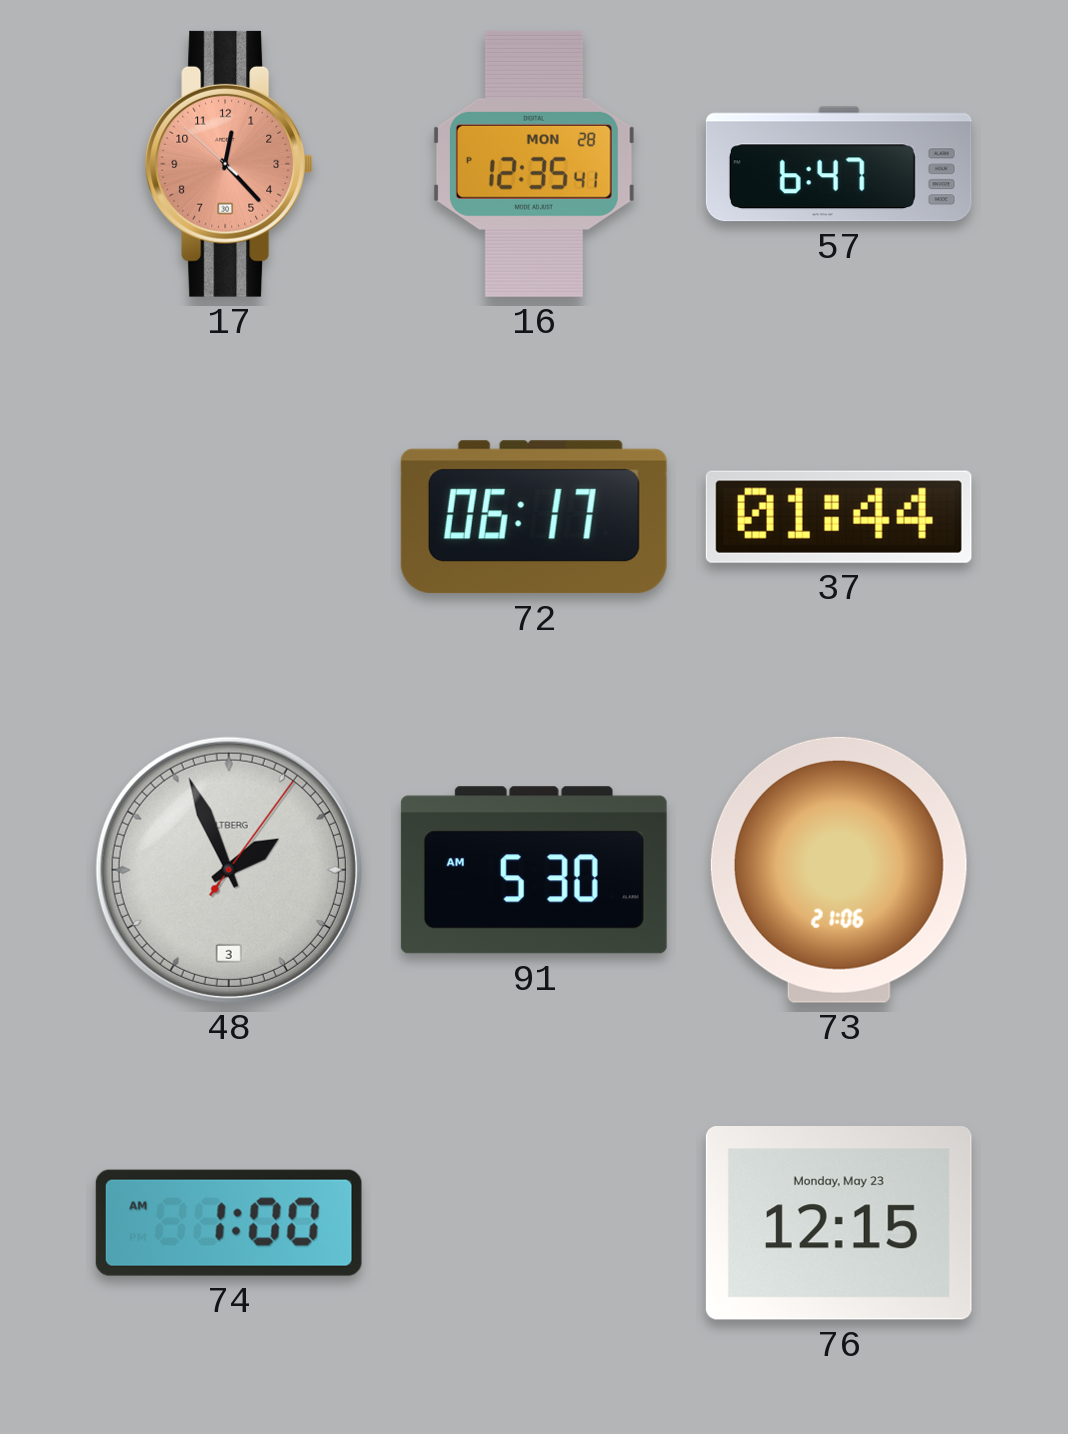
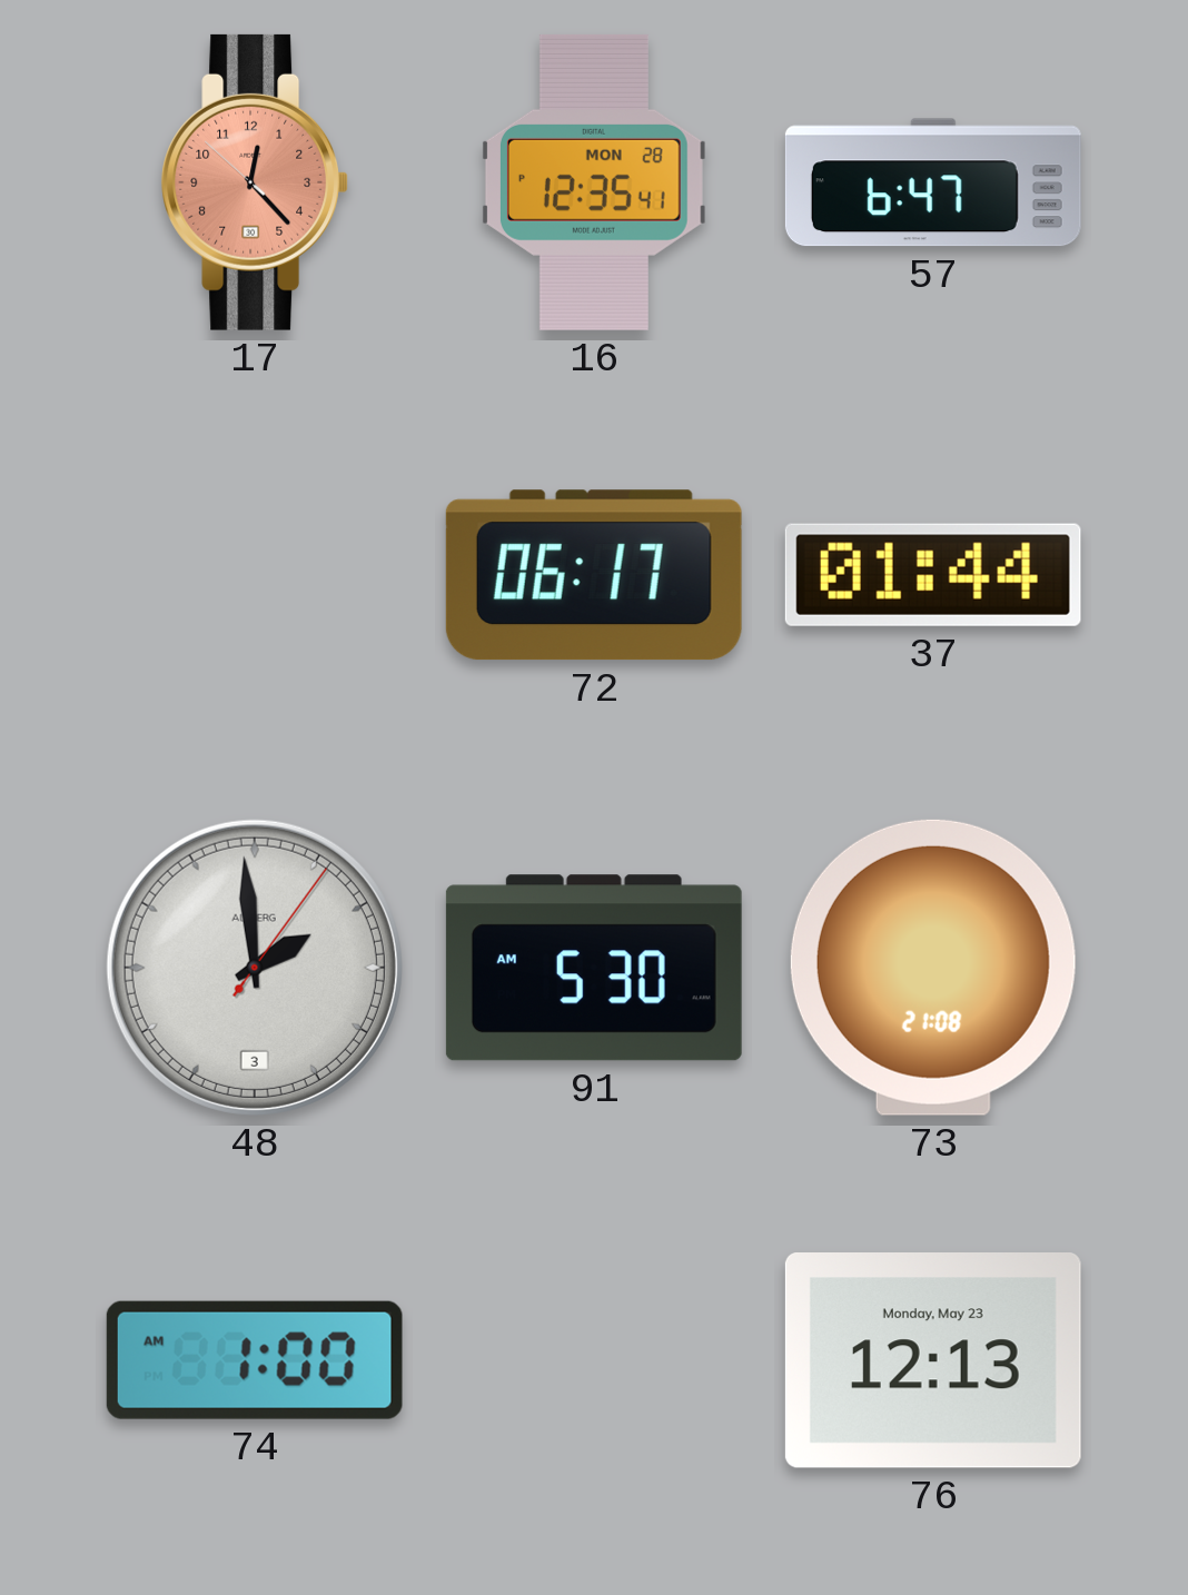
48: 1:56 -> 1:59 (255, 968)
73: 21:06 -> 21:08 (933, 968)
76: 12:15 -> 12:13 (933, 1361)
